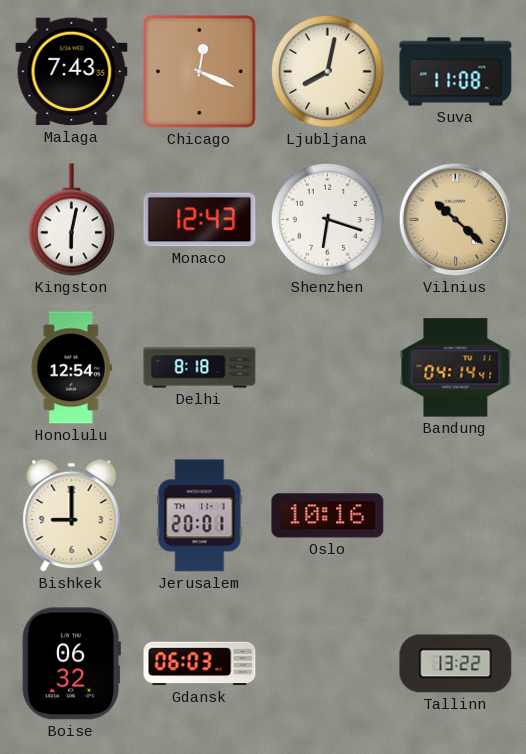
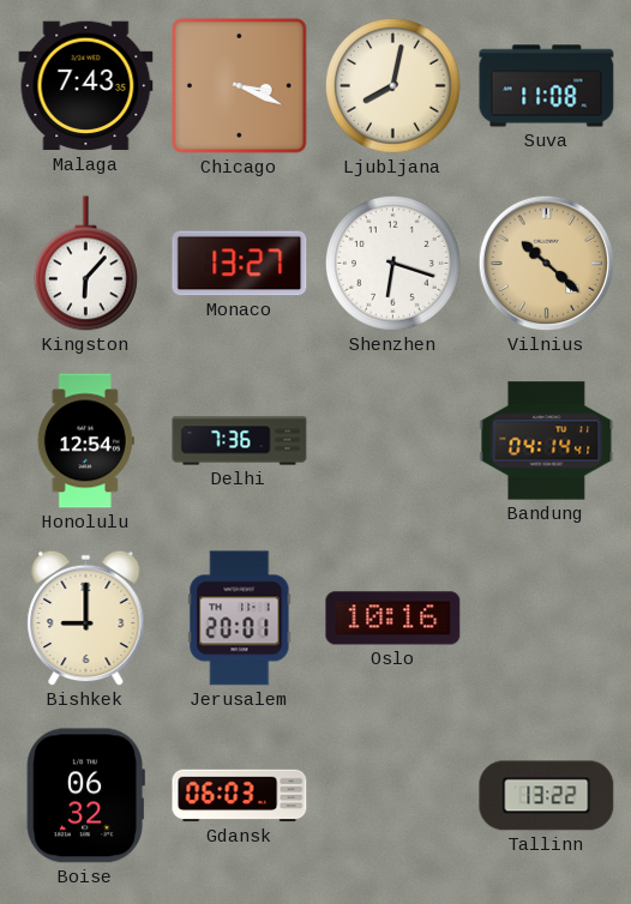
Chicago: 12:19 -> 3:19 (239, 85)
Kingston: 6:02 -> 6:07 (85, 264)
Monaco: 12:43 -> 13:27 (240, 264)
Delhi: 8:18 -> 7:36 (240, 441)
